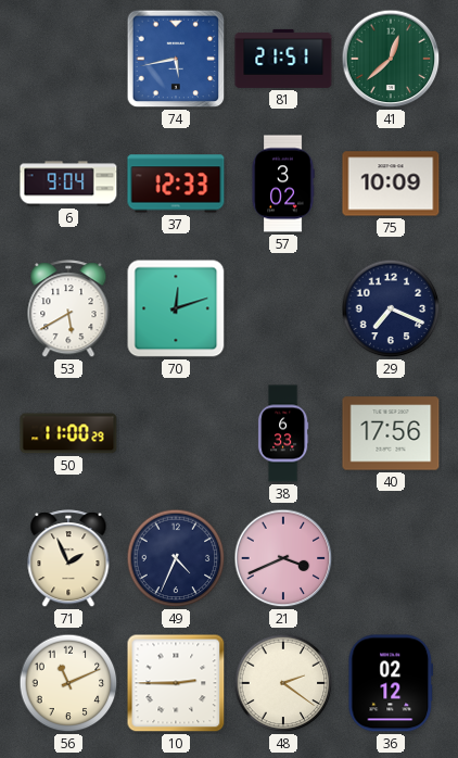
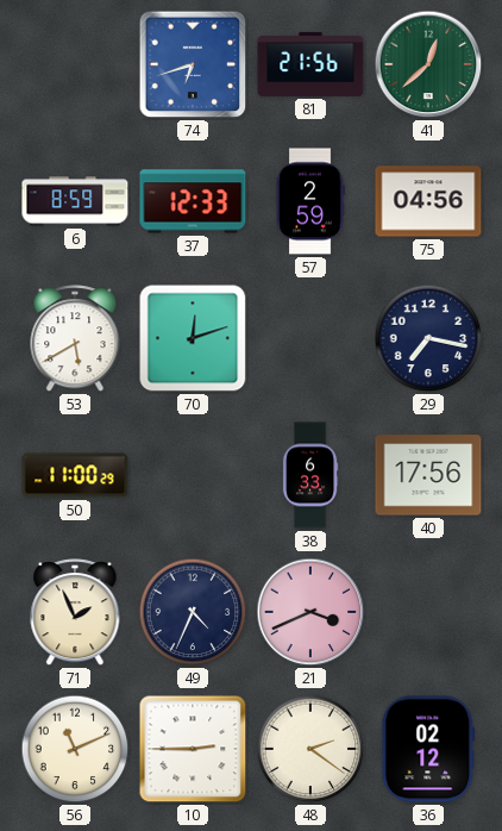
74: 5:43 -> 6:42 (193, 64)
81: 21:51 -> 21:56 (310, 64)
6: 9:04 -> 8:59 (75, 201)
57: 3:02 -> 2:59 (310, 201)
75: 10:09 -> 04:56 (428, 201)
29: 7:19 -> 7:17 (428, 338)
